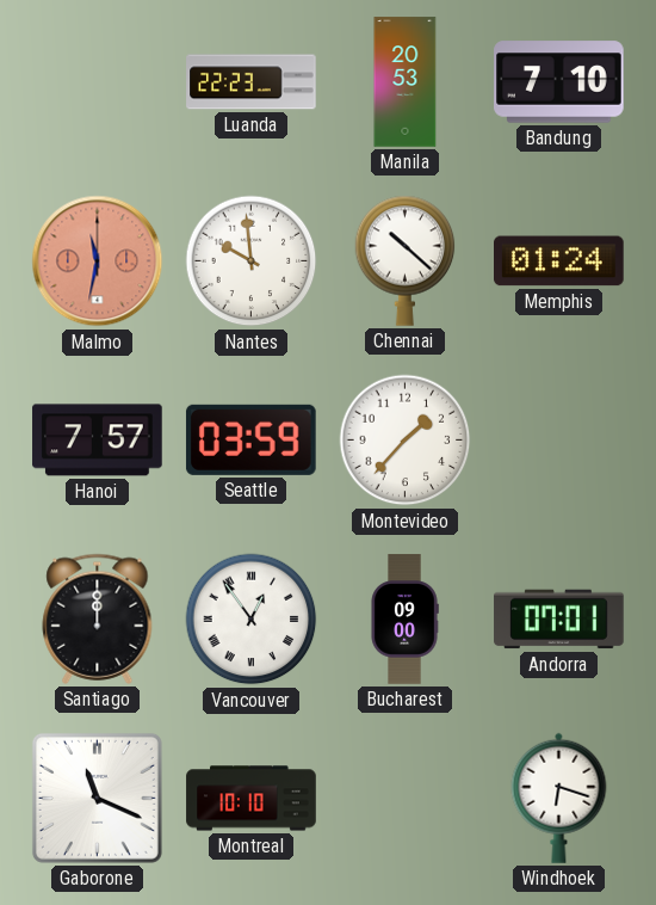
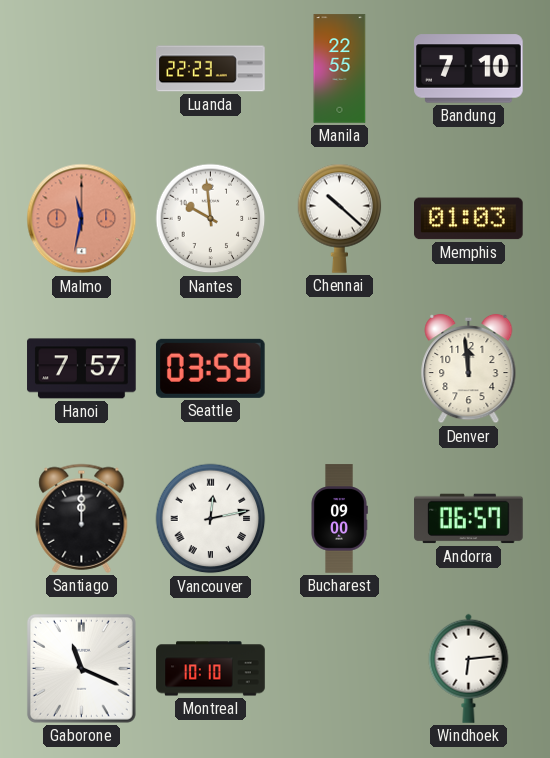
Manila: 20:53 -> 22:55 (340, 69)
Memphis: 01:24 -> 01:03 (469, 219)
Montevideo: 1:37 -> none (406, 441)
Denver: none -> 11:59 (469, 369)
Vancouver: 12:54 -> 12:13 (211, 519)
Andorra: 07:01 -> 06:57 (469, 519)
Windhoek: 6:18 -> 6:14 (469, 668)
